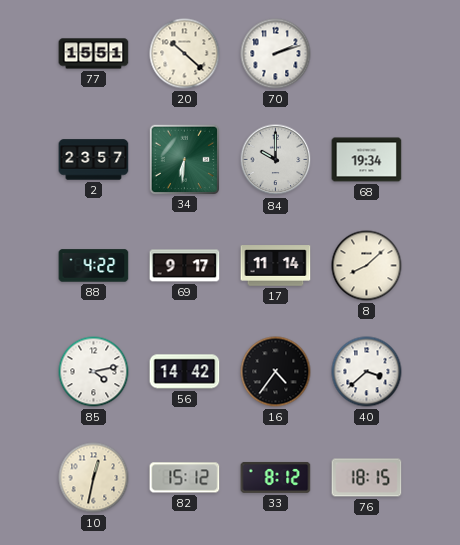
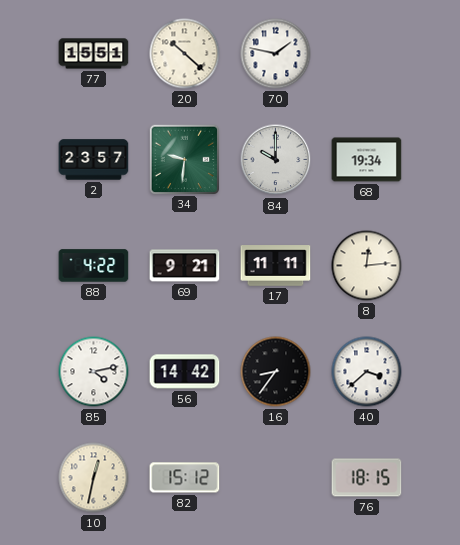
70: 2:12 -> 1:47 (276, 54)
34: 6:31 -> 9:31 (184, 159)
69: 9:17 -> 9:21 (185, 266)
17: 11:14 -> 11:11 (276, 266)
8: 8:08 -> 12:14 (367, 266)
16: 4:36 -> 8:36 (276, 372)
33: 8:12 -> none (276, 477)
